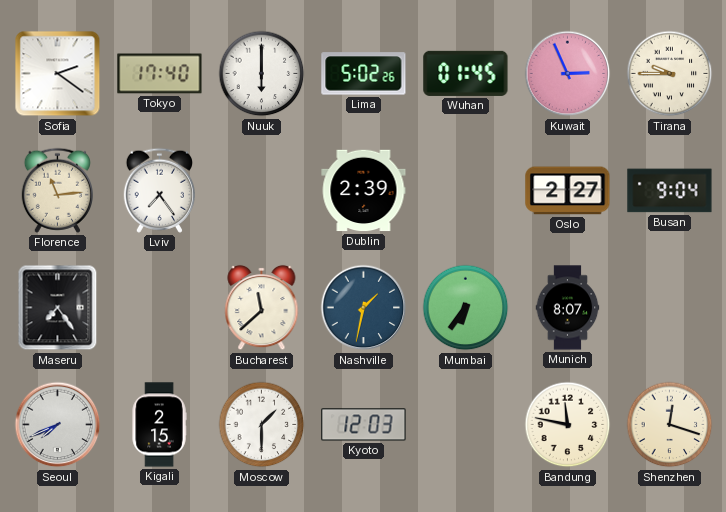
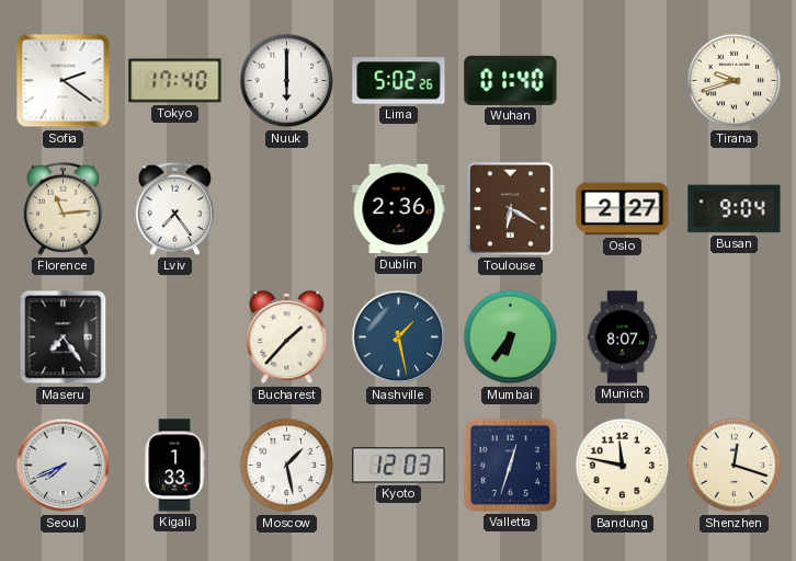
Wuhan: 01:45 -> 01:40 (511, 80)
Kuwait: 2:56 -> none (568, 74)
Tirana: 9:45 -> 9:42 (735, 81)
Dublin: 2:39 -> 2:36 (399, 209)
Toulouse: none -> 6:20 (510, 209)
Bucharest: 11:38 -> 1:37 (287, 337)
Nashville: 1:32 -> 1:28 (399, 337)
Kigali: 2:15 -> 1:33 (174, 466)
Moscow: 1:30 -> 1:28 (287, 466)
Valletta: none -> 12:33 (510, 465)
